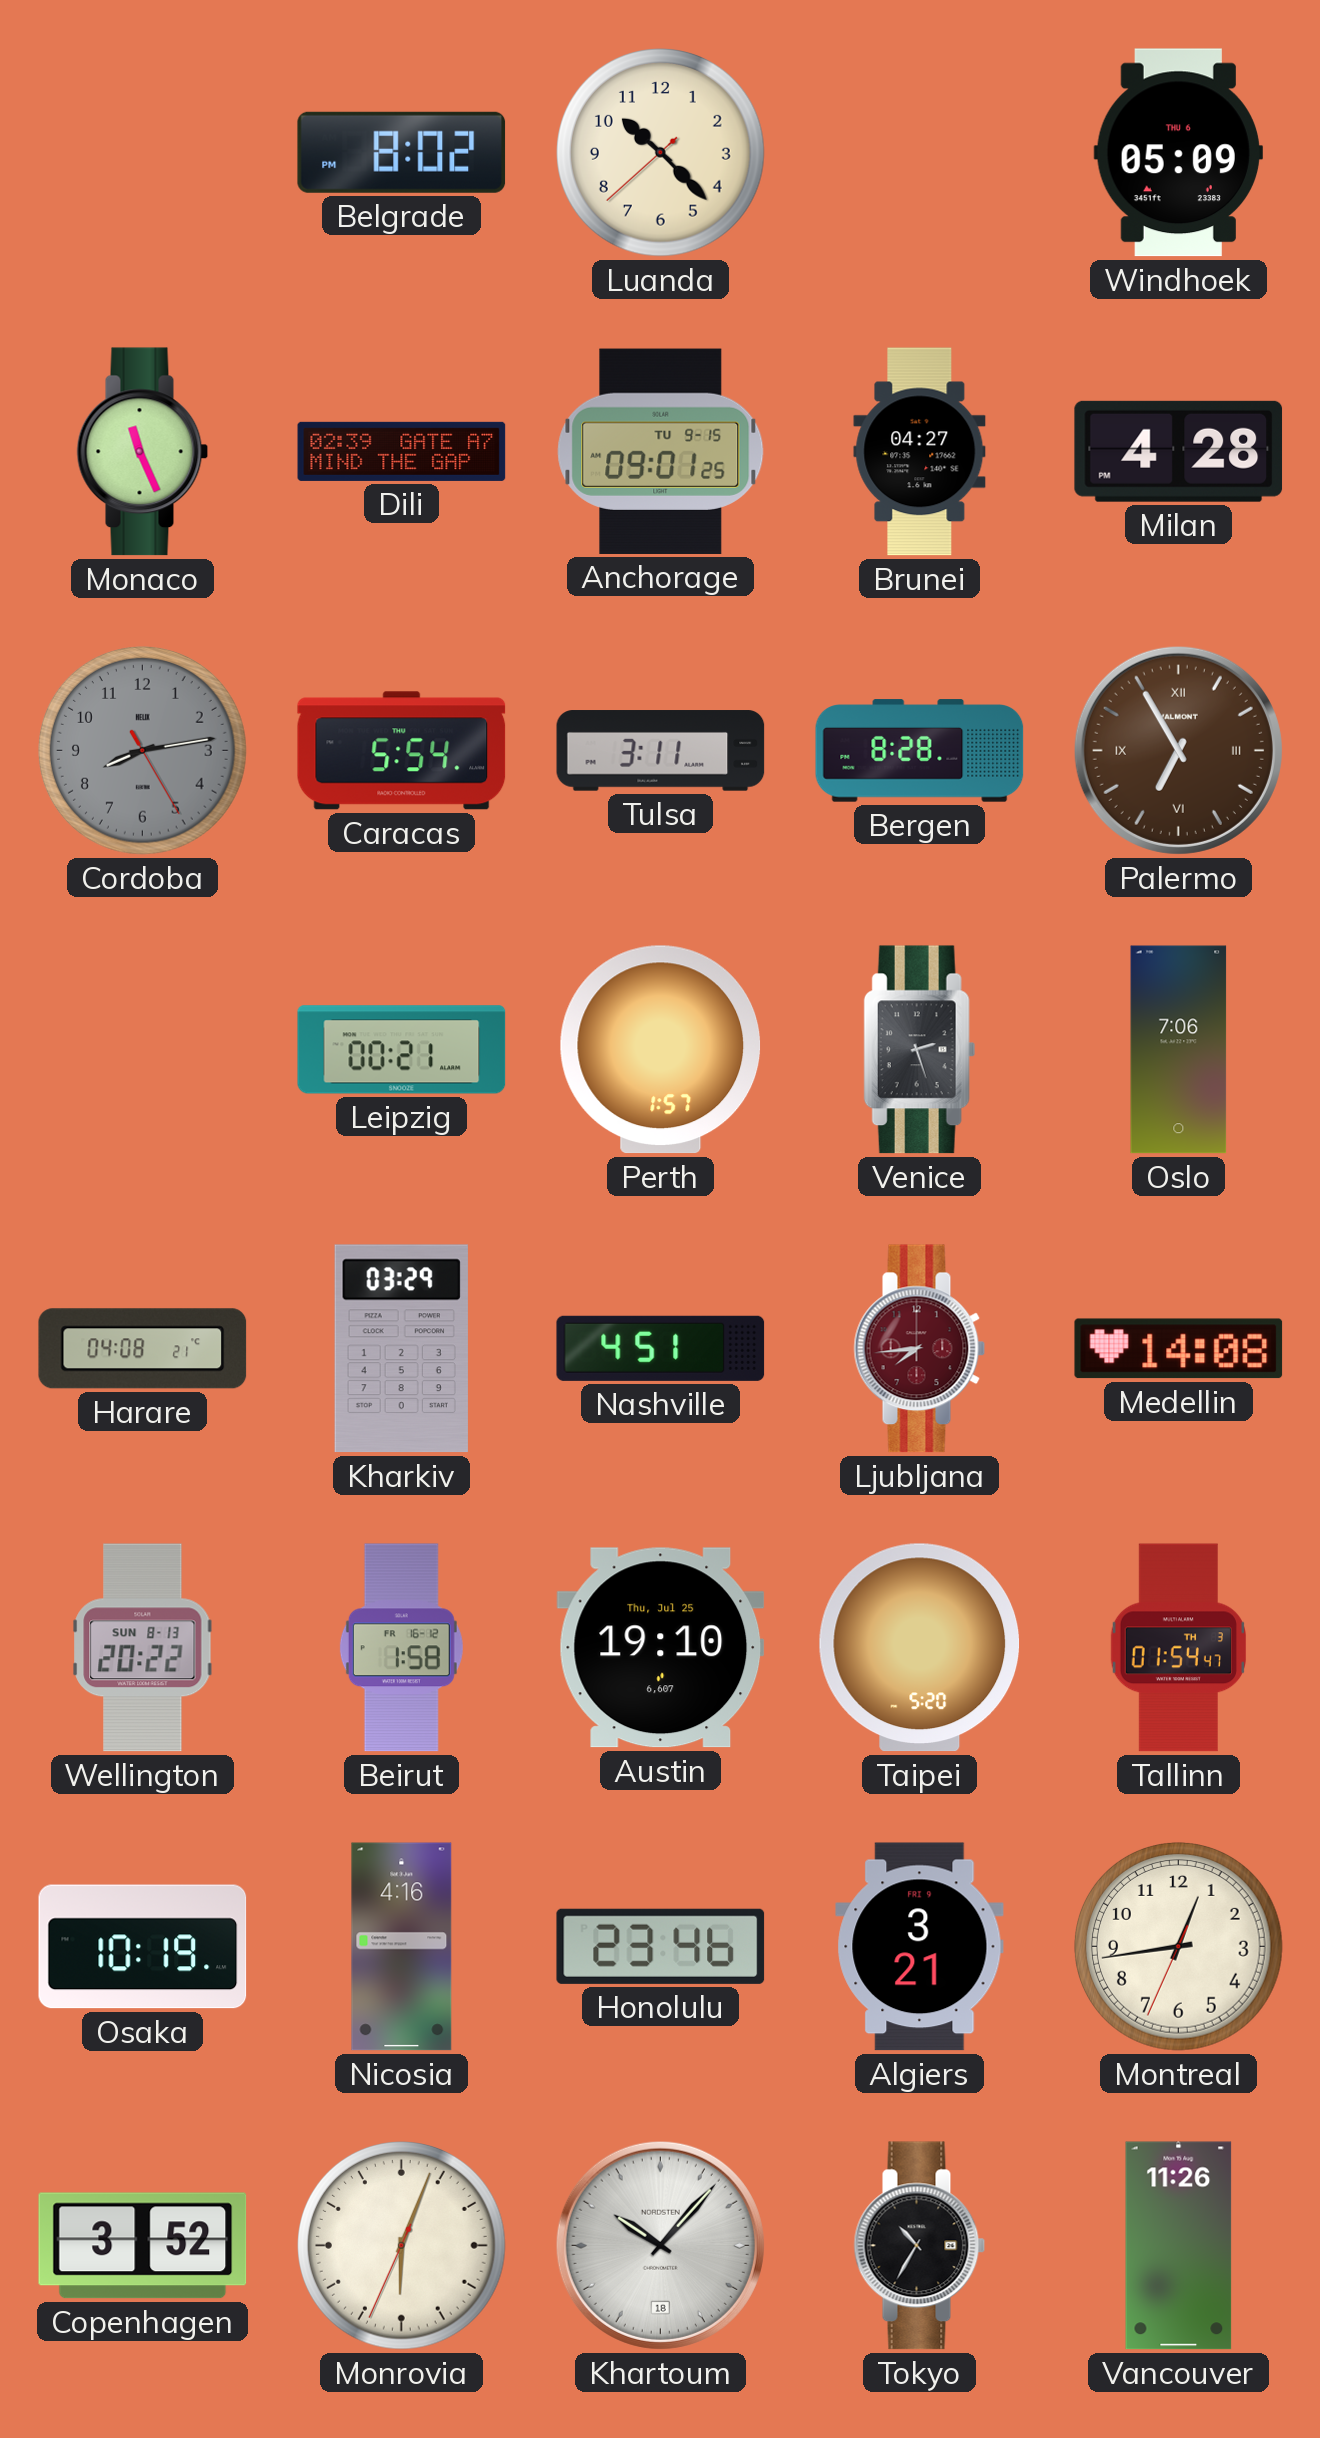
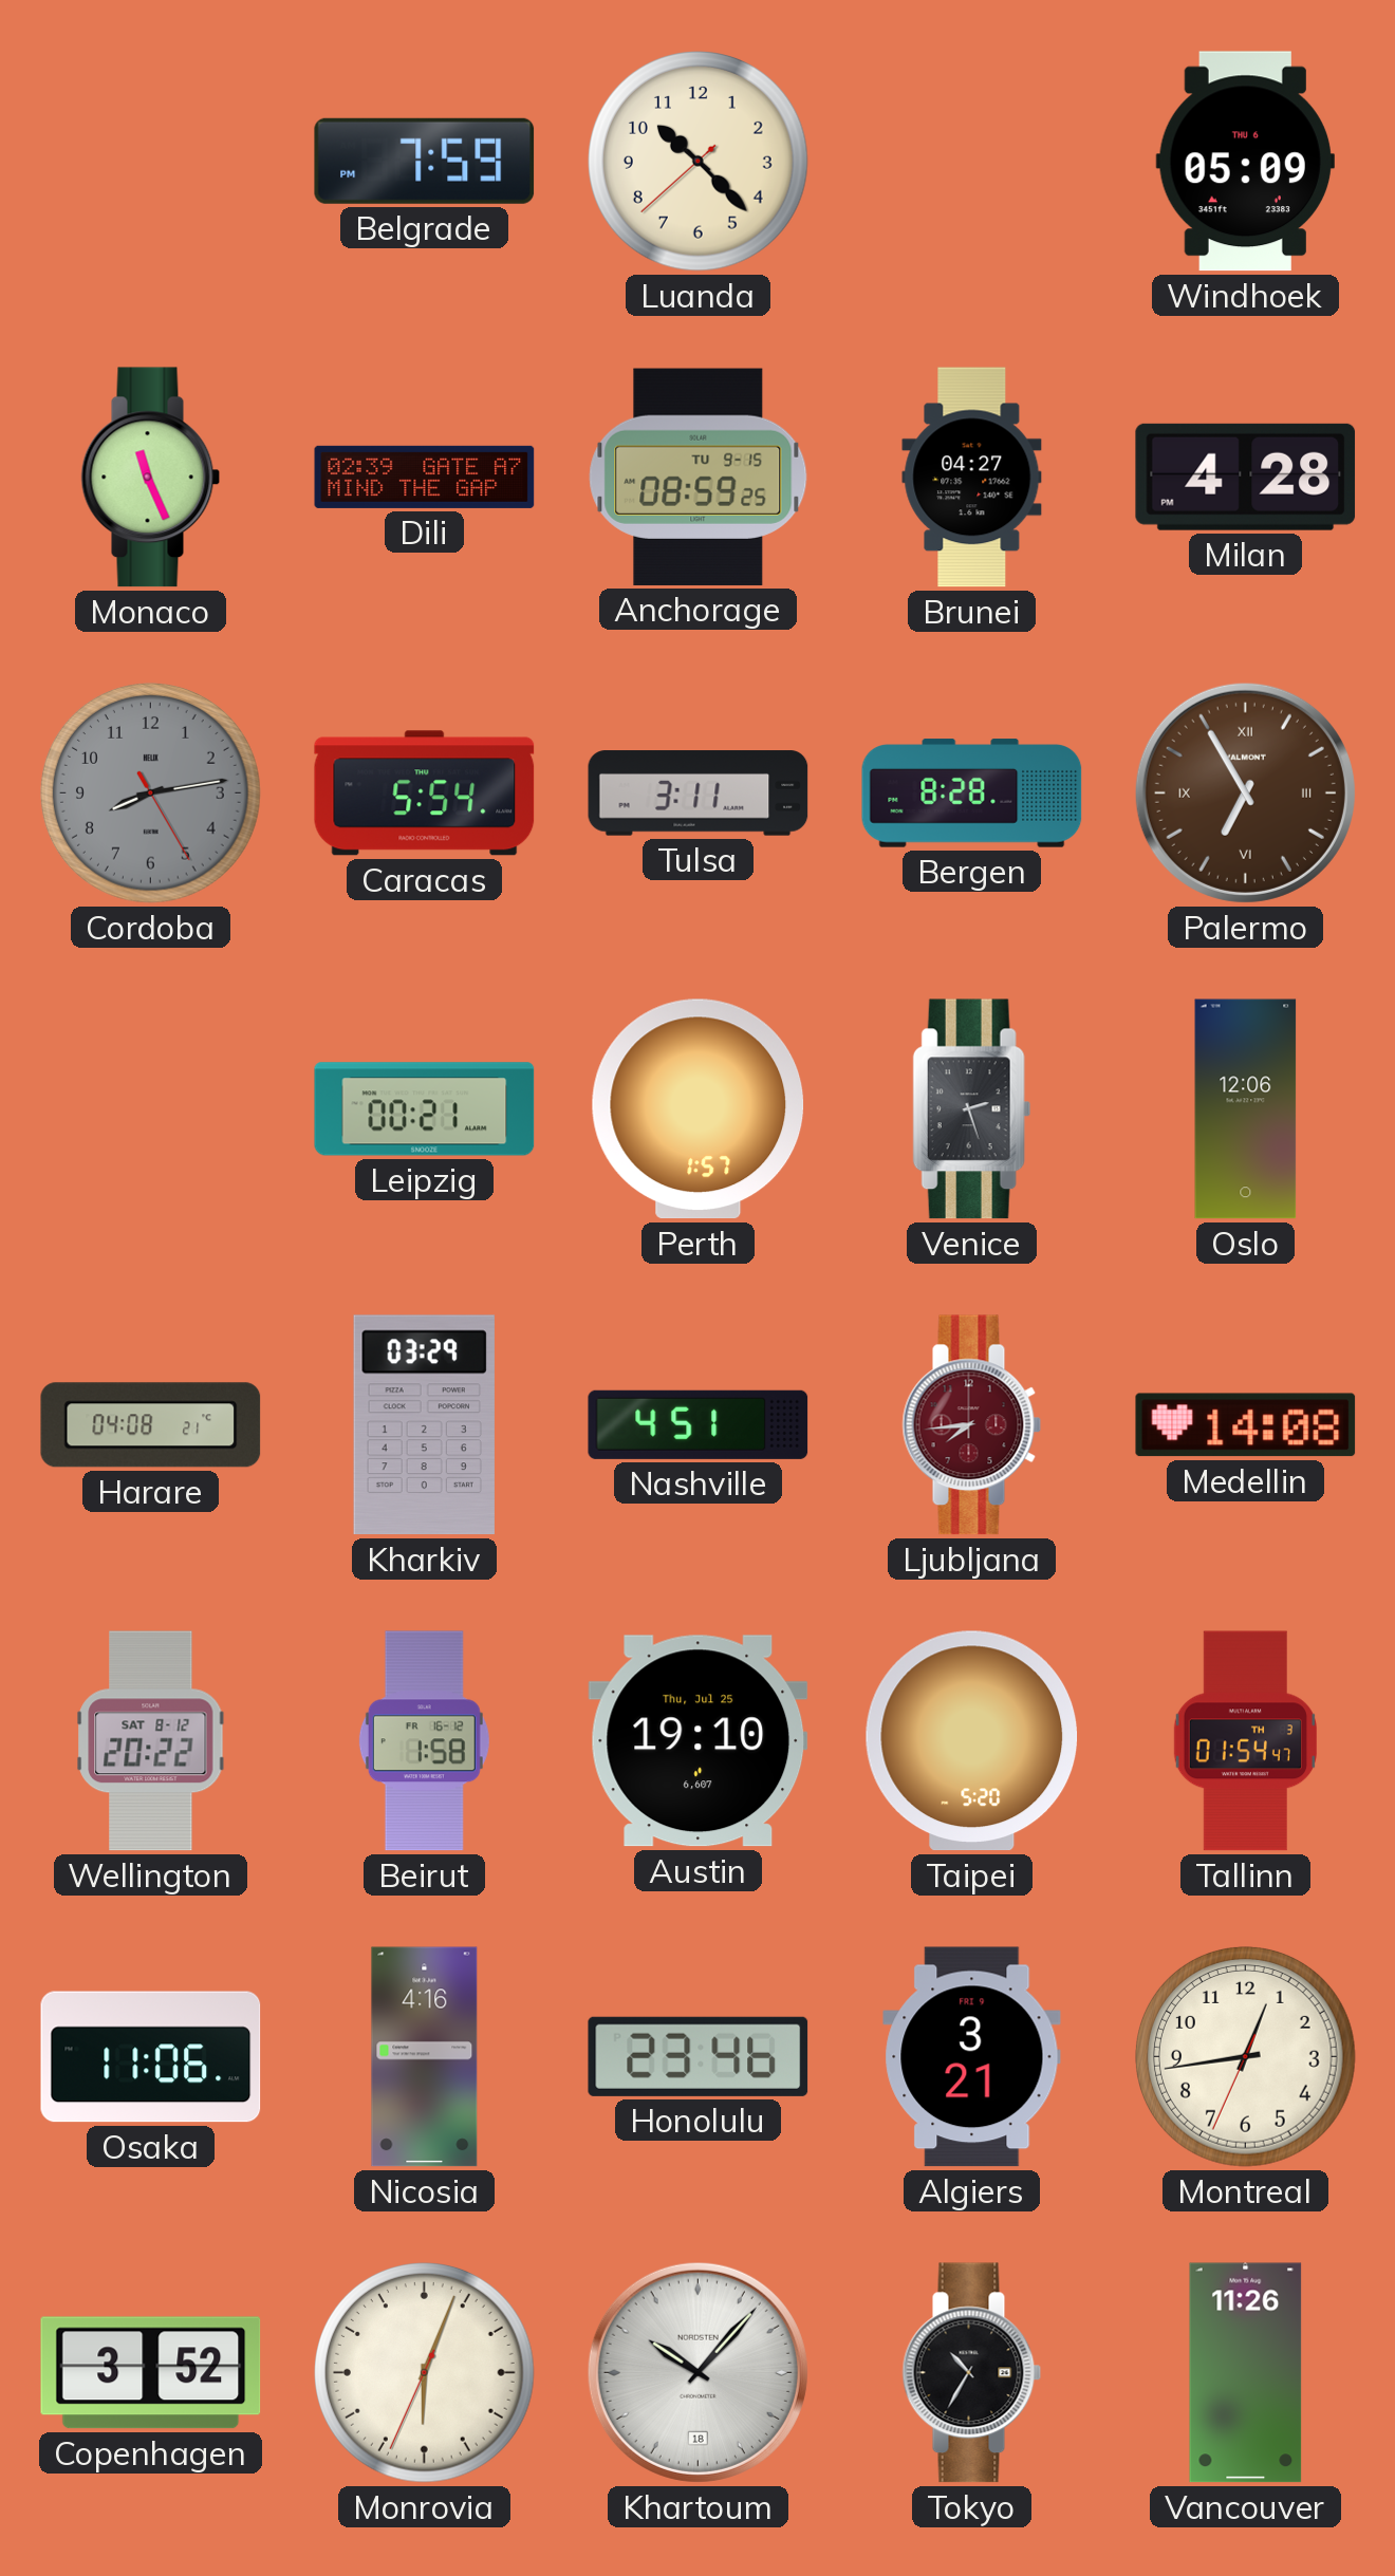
Belgrade: 8:02 -> 7:59 (425, 161)
Anchorage: 09:01 -> 08:59 (699, 477)
Oslo: 7:06 -> 12:06 (1246, 1109)
Wellington date: SUN 8-13 -> SAT 8-12 (151, 1741)
Osaka: 10:19 -> 11:06 (151, 2057)
